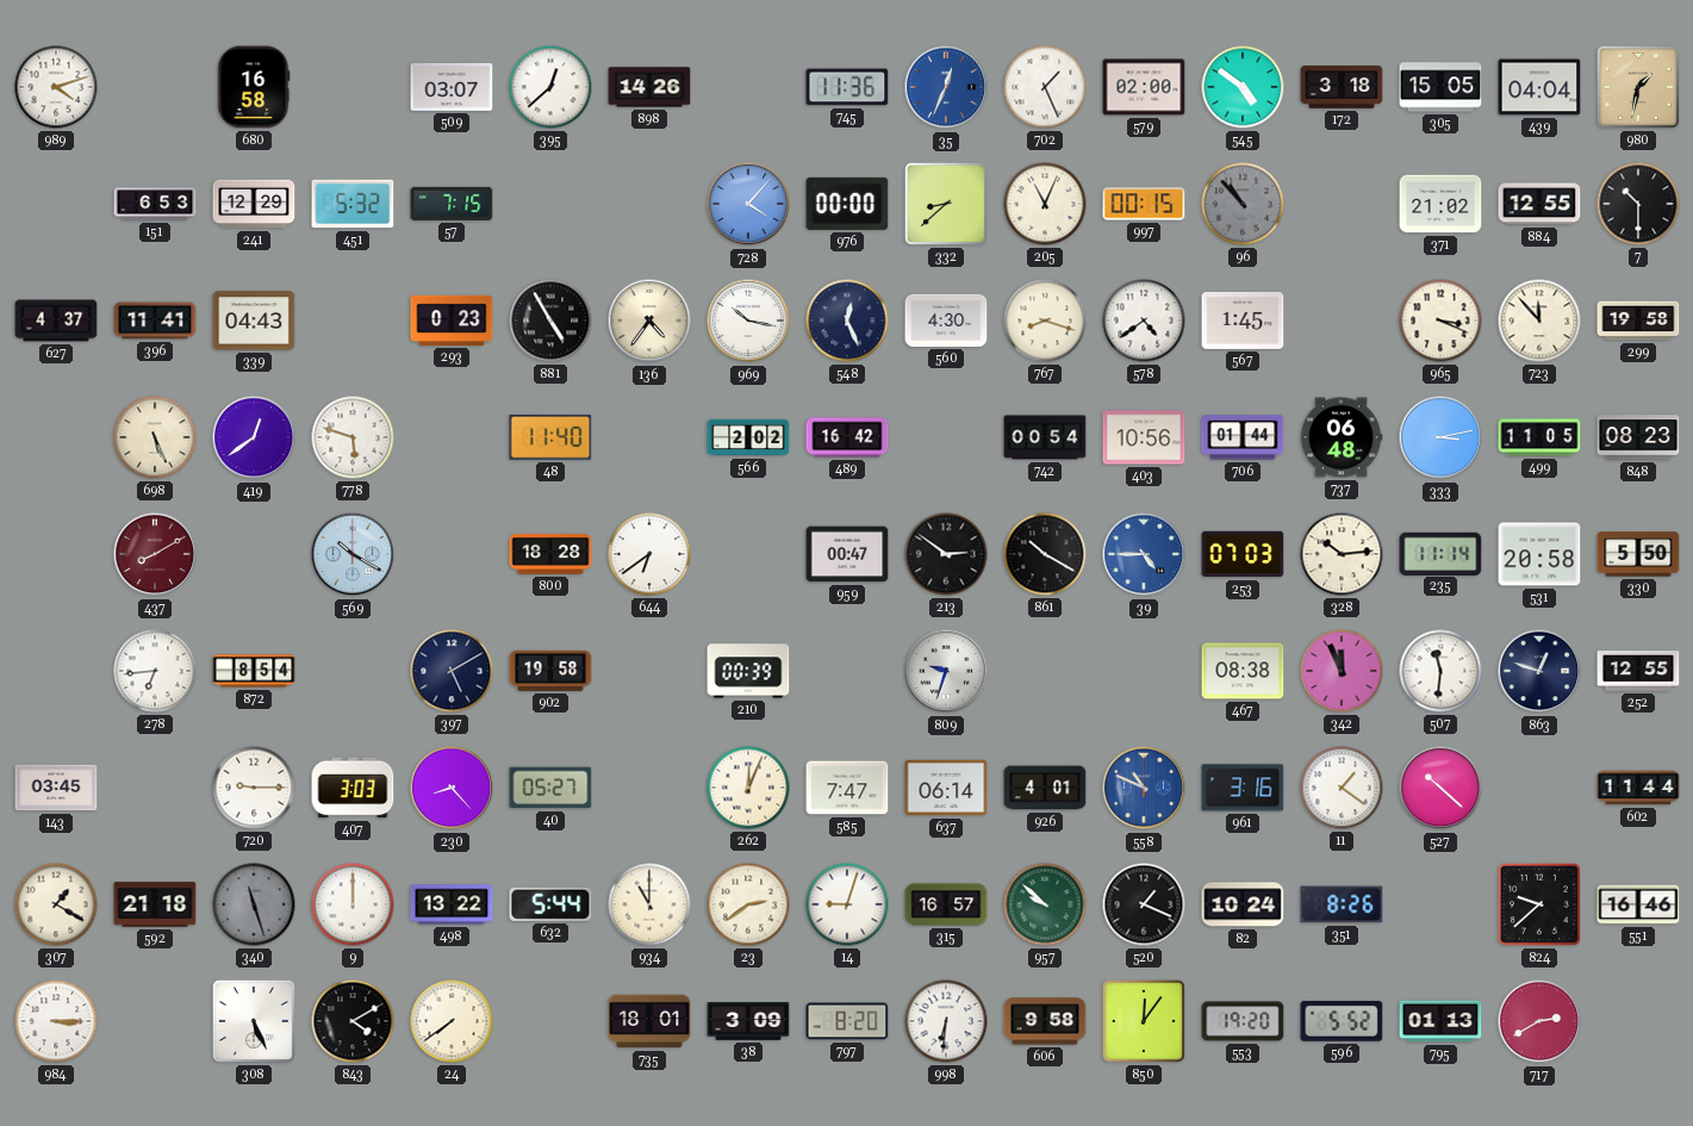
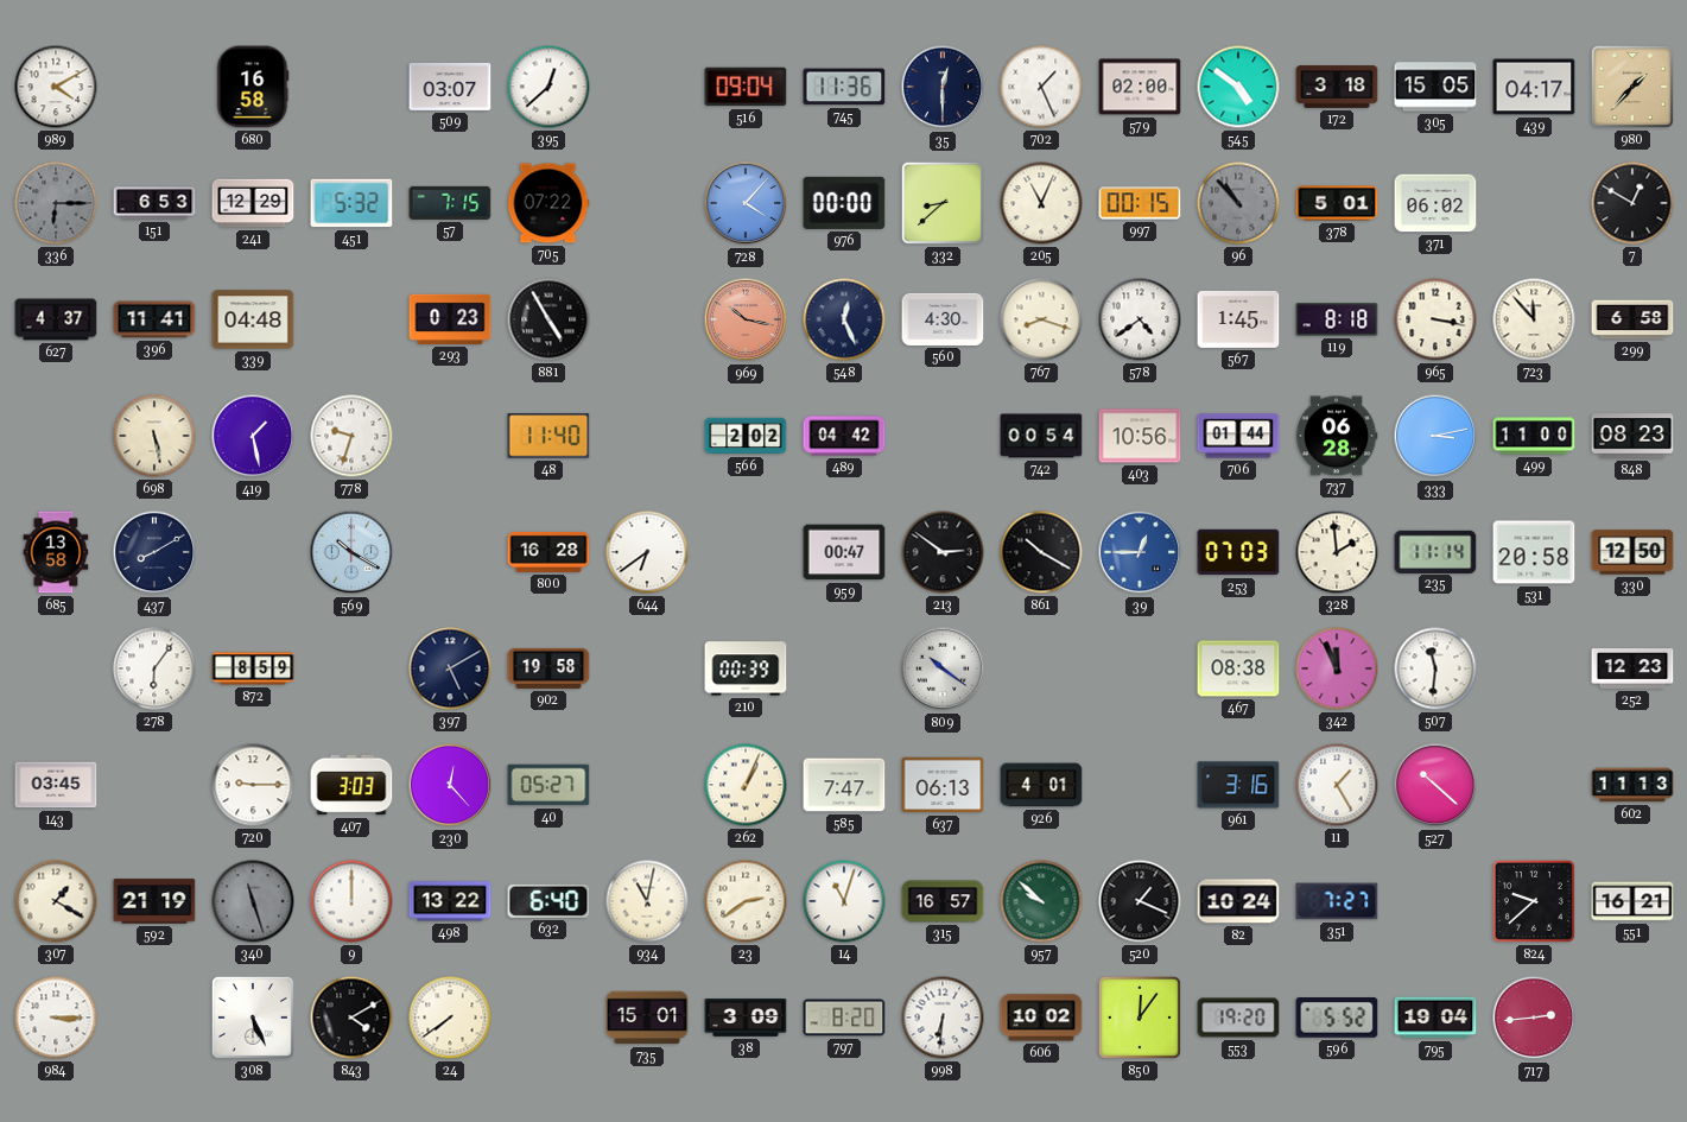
989: 4:12 -> 4:10 (56, 87)
898: 14:26 -> none (649, 87)
516: none -> 09:04 (746, 87)
35: 12:34 -> 12:30 (943, 87)
35 dial: blue -> navy (943, 87)
439: 04:04 -> 04:17 (1534, 87)
980: 1:32 -> 1:37 (1632, 87)
336: none -> 6:15 (56, 203)
705: none -> 07:22 (548, 203)
378: none -> 5:01 (1337, 203)
371: 21:02 -> 06:02 (1435, 203)
884: 12:55 -> none (1539, 204)
7: 10:30 -> 12:50 (1632, 203)
339: 04:43 -> 04:48 (253, 319)
136: 4:36 -> none (649, 321)
969 dial: white -> salmon (746, 319)
119: none -> 8:18 (1337, 319)
965: 3:19 -> 3:17 (1435, 319)
299: 19:58 -> 6:58 (1632, 319)
698: 5:26 -> 5:28 (154, 436)
419: 12:39 -> 1:28 (253, 436)
778: 5:48 -> 9:33 (351, 436)
489: 16:42 -> 04:42 (844, 436)
737: 06:48 -> 06:28 (1337, 436)
499: 11:05 -> 11:00 (1534, 436)
685: none -> 13:58 (56, 552)
437 dial: burgundy -> navy (154, 552)
800: 18:28 -> 16:28 (548, 552)
39: 4:45 -> 12:45 (1140, 552)
328: 10:14 -> 1:59 (1337, 552)
330: 5:50 -> 12:50 (1632, 552)
278: 6:44 -> 6:06 (154, 668)
872: 8:54 -> 8:59 (253, 668)
809: 9:33 -> 10:21 (943, 668)
863: 12:48 -> none (1539, 671)
252: 12:55 -> 12:23 (1632, 670)
230: 8:23 -> 12:23 (450, 785)
262: 12:04 -> 1:04 (746, 785)
637: 06:14 -> 06:13 (943, 785)
558: 10:49 -> none (1144, 788)
11: 1:21 -> 1:25 (1337, 785)
602: 11:44 -> 11:13 (1632, 785)
592: 21:18 -> 21:19 (154, 901)
632: 5:44 -> 6:40 (548, 901)
934: 11:00 -> 11:02 (647, 901)
14: 9:03 -> 11:03 (844, 901)
351: 8:26 -> 7:27 (1337, 901)
551: 16:46 -> 16:21 (1632, 901)
735: 18:01 -> 15:01 (647, 1018)
606: 9:58 -> 10:02 (1041, 1018)
795: 01:13 -> 19:04 (1435, 1018)
717: 2:40 -> 2:44 (1534, 1018)
